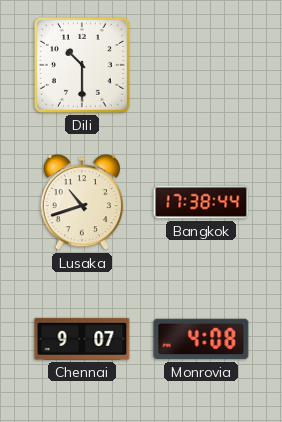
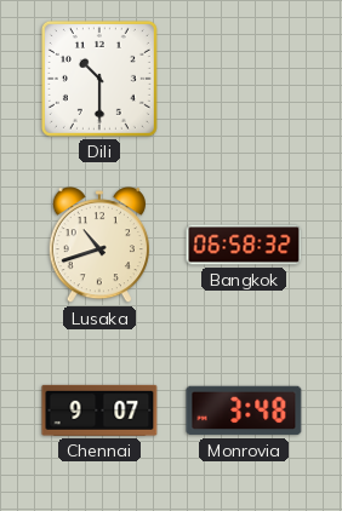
Bangkok: 17:38 -> 06:58 (244, 245)
Monrovia: 4:08 -> 3:48 (244, 410)
